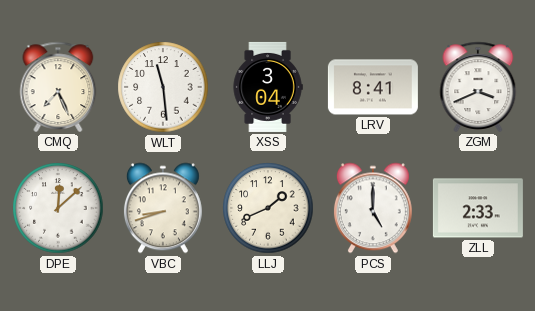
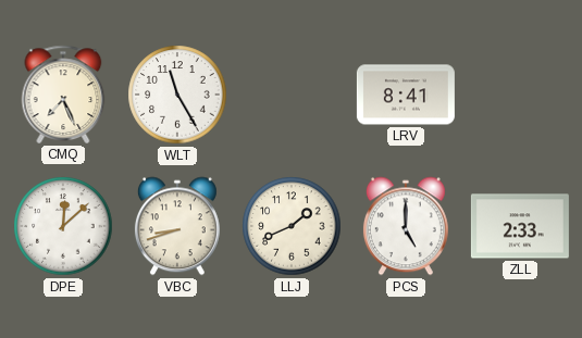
WLT: 11:29 -> 11:25 (177, 95)
XSS: 3:04 -> none (268, 87)
ZGM: 3:41 -> none (478, 87)
